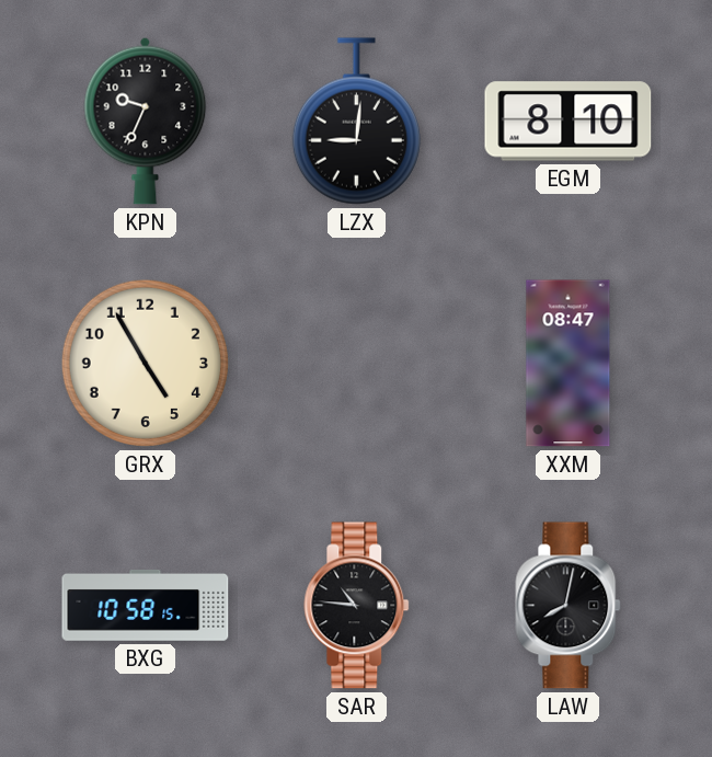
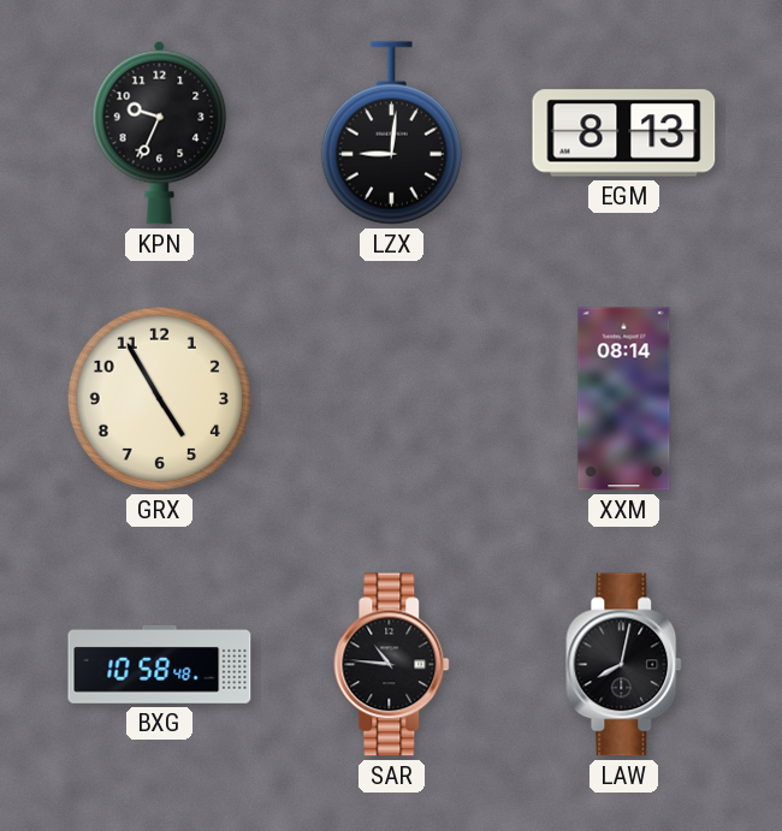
EGM: 8:10 -> 8:13 (624, 133)
XXM: 08:47 -> 08:14 (624, 399)
BXG: 10:58:15 -> 10:58:48 (160, 665)
